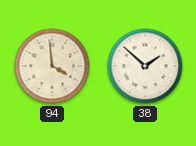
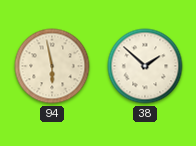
94: 3:59 -> 5:58 (52, 66)
